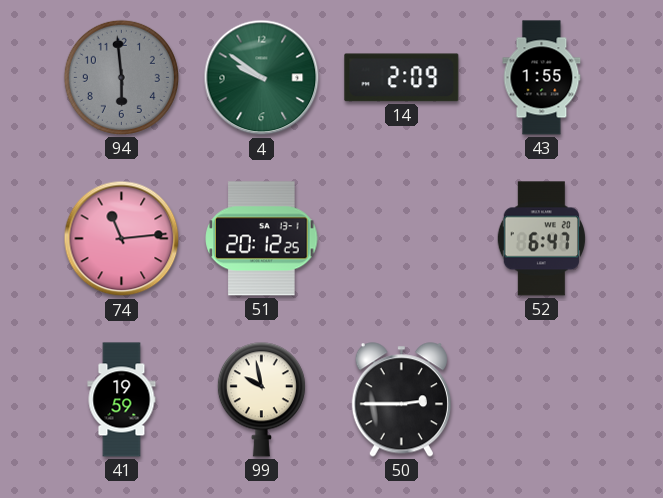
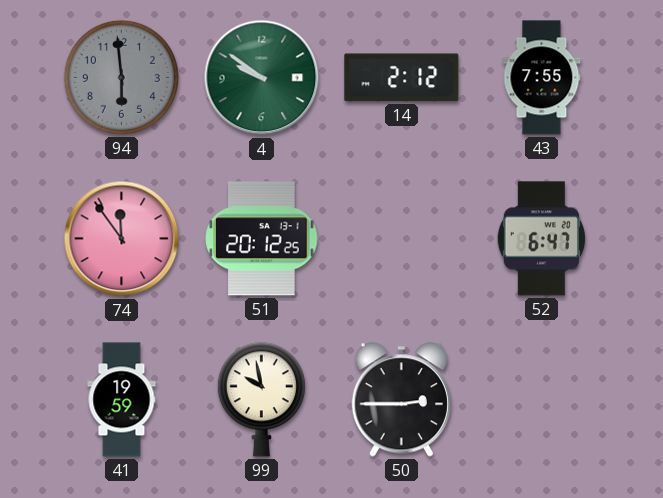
14: 2:09 -> 2:12 (402, 78)
43: 1:55 -> 7:55 (542, 78)
74: 11:14 -> 11:54 (122, 239)
